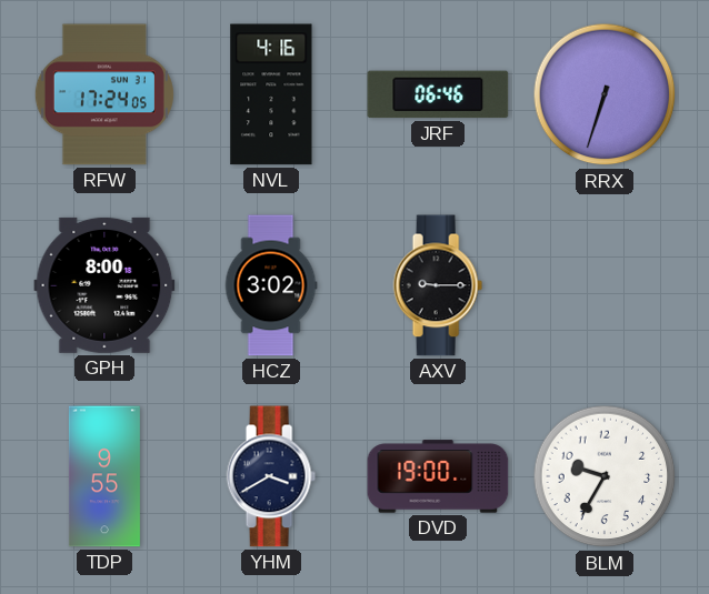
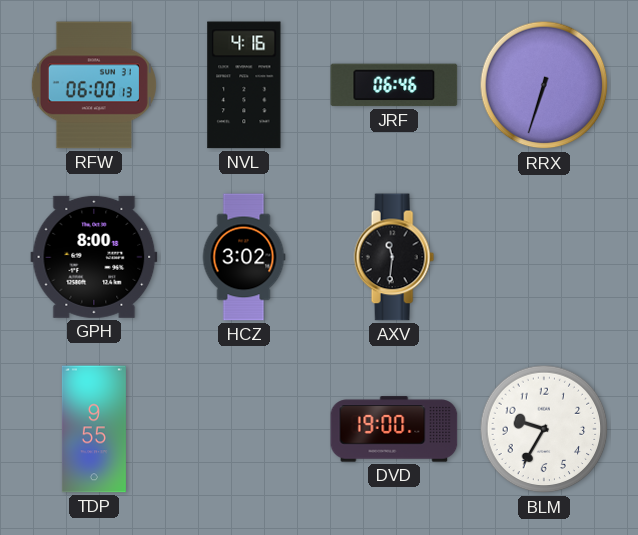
RFW: 17:24 -> 06:00 (94, 85)
AXV: 9:15 -> 11:31 (394, 257)
YHM: 3:40 -> none (271, 476)
